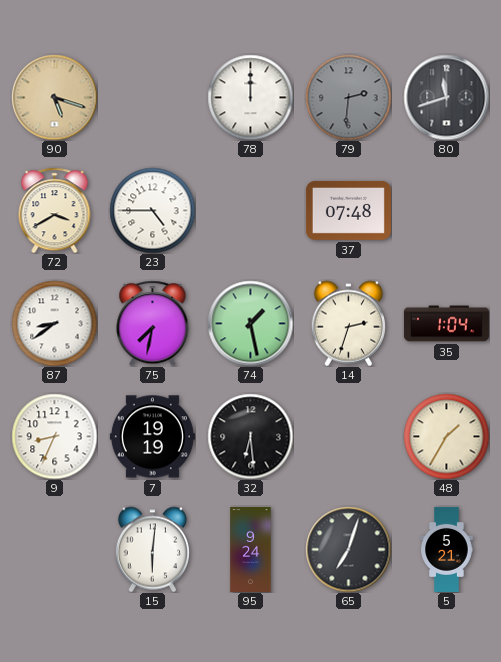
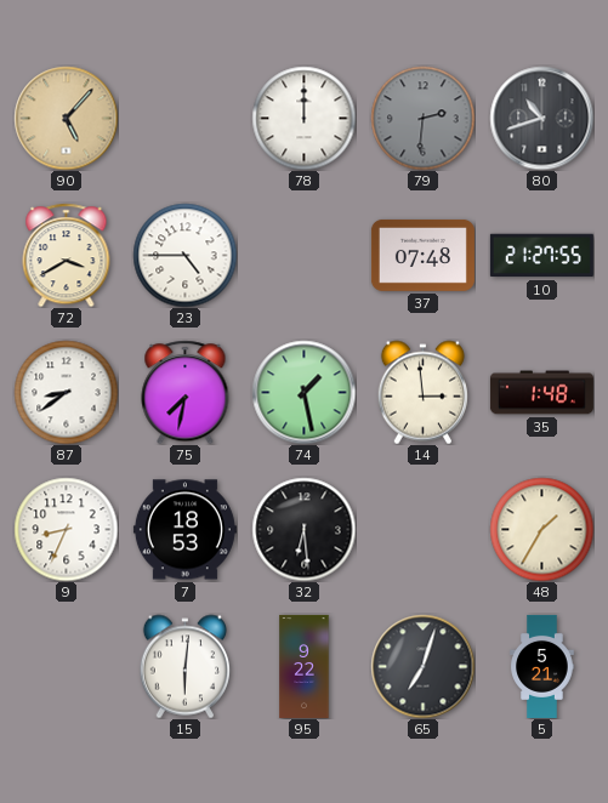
90: 5:18 -> 5:07 (66, 118)
80: 11:42 -> 10:42 (541, 118)
10: none -> 21:27 (541, 256)
14: 2:33 -> 2:59 (422, 392)
35: 1:04 -> 1:48 (541, 393)
7: 19:19 -> 18:53 (184, 530)
95: 9:24 -> 9:22 (305, 666)
